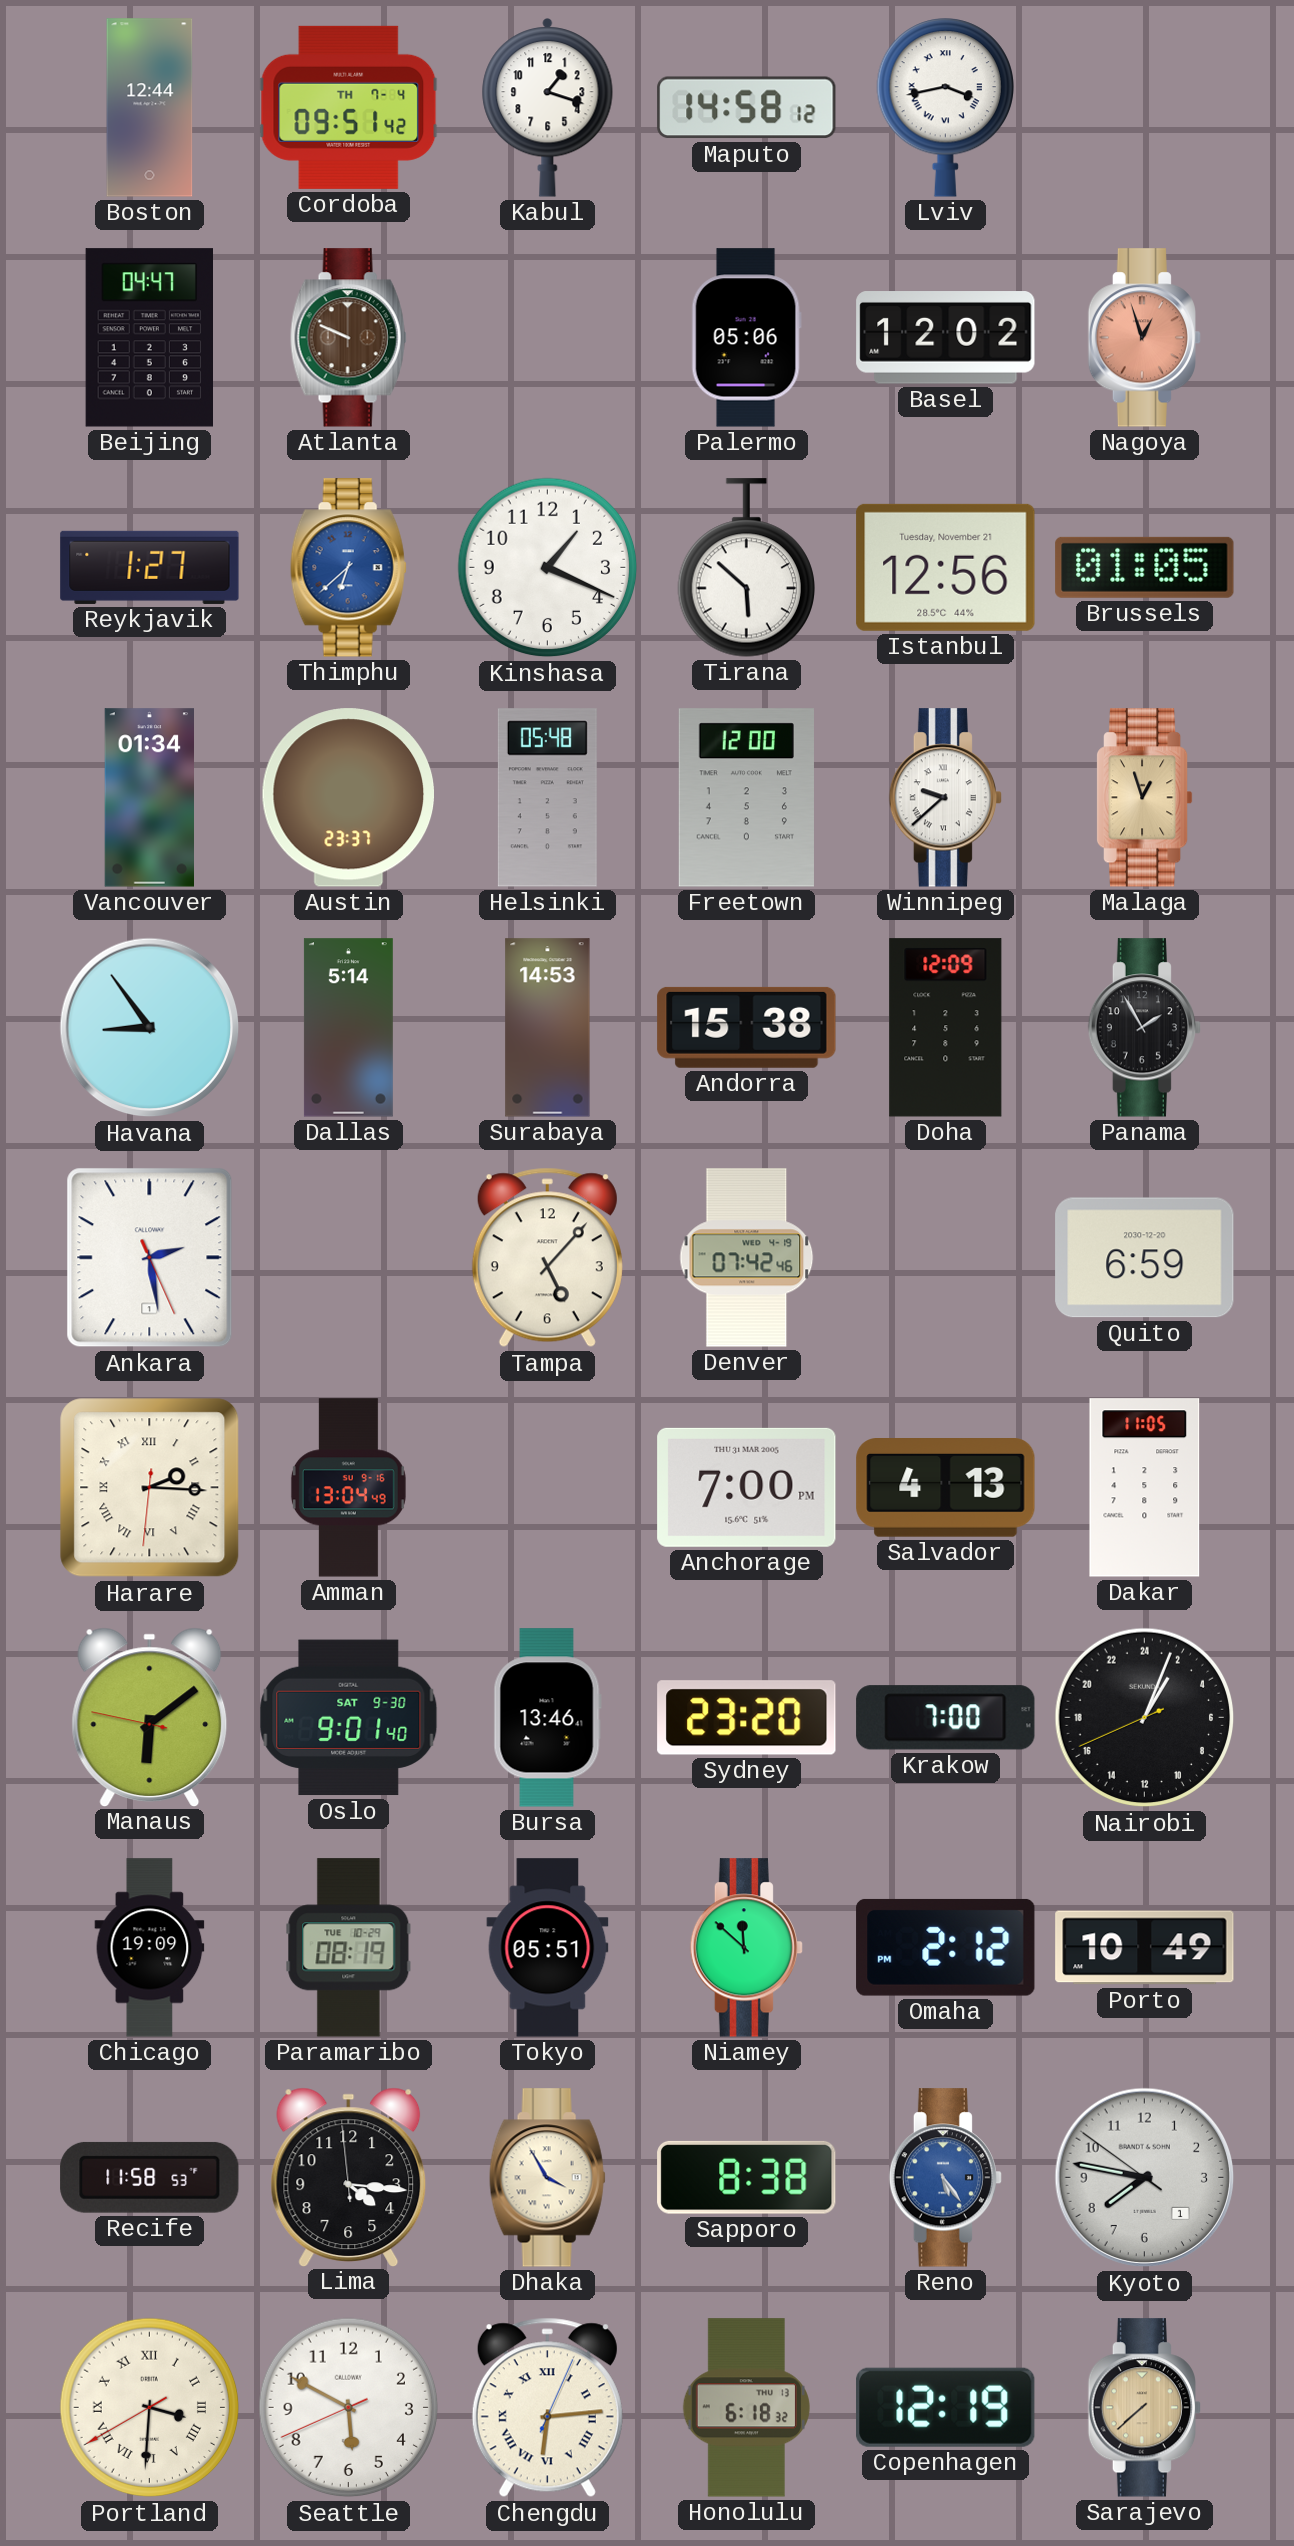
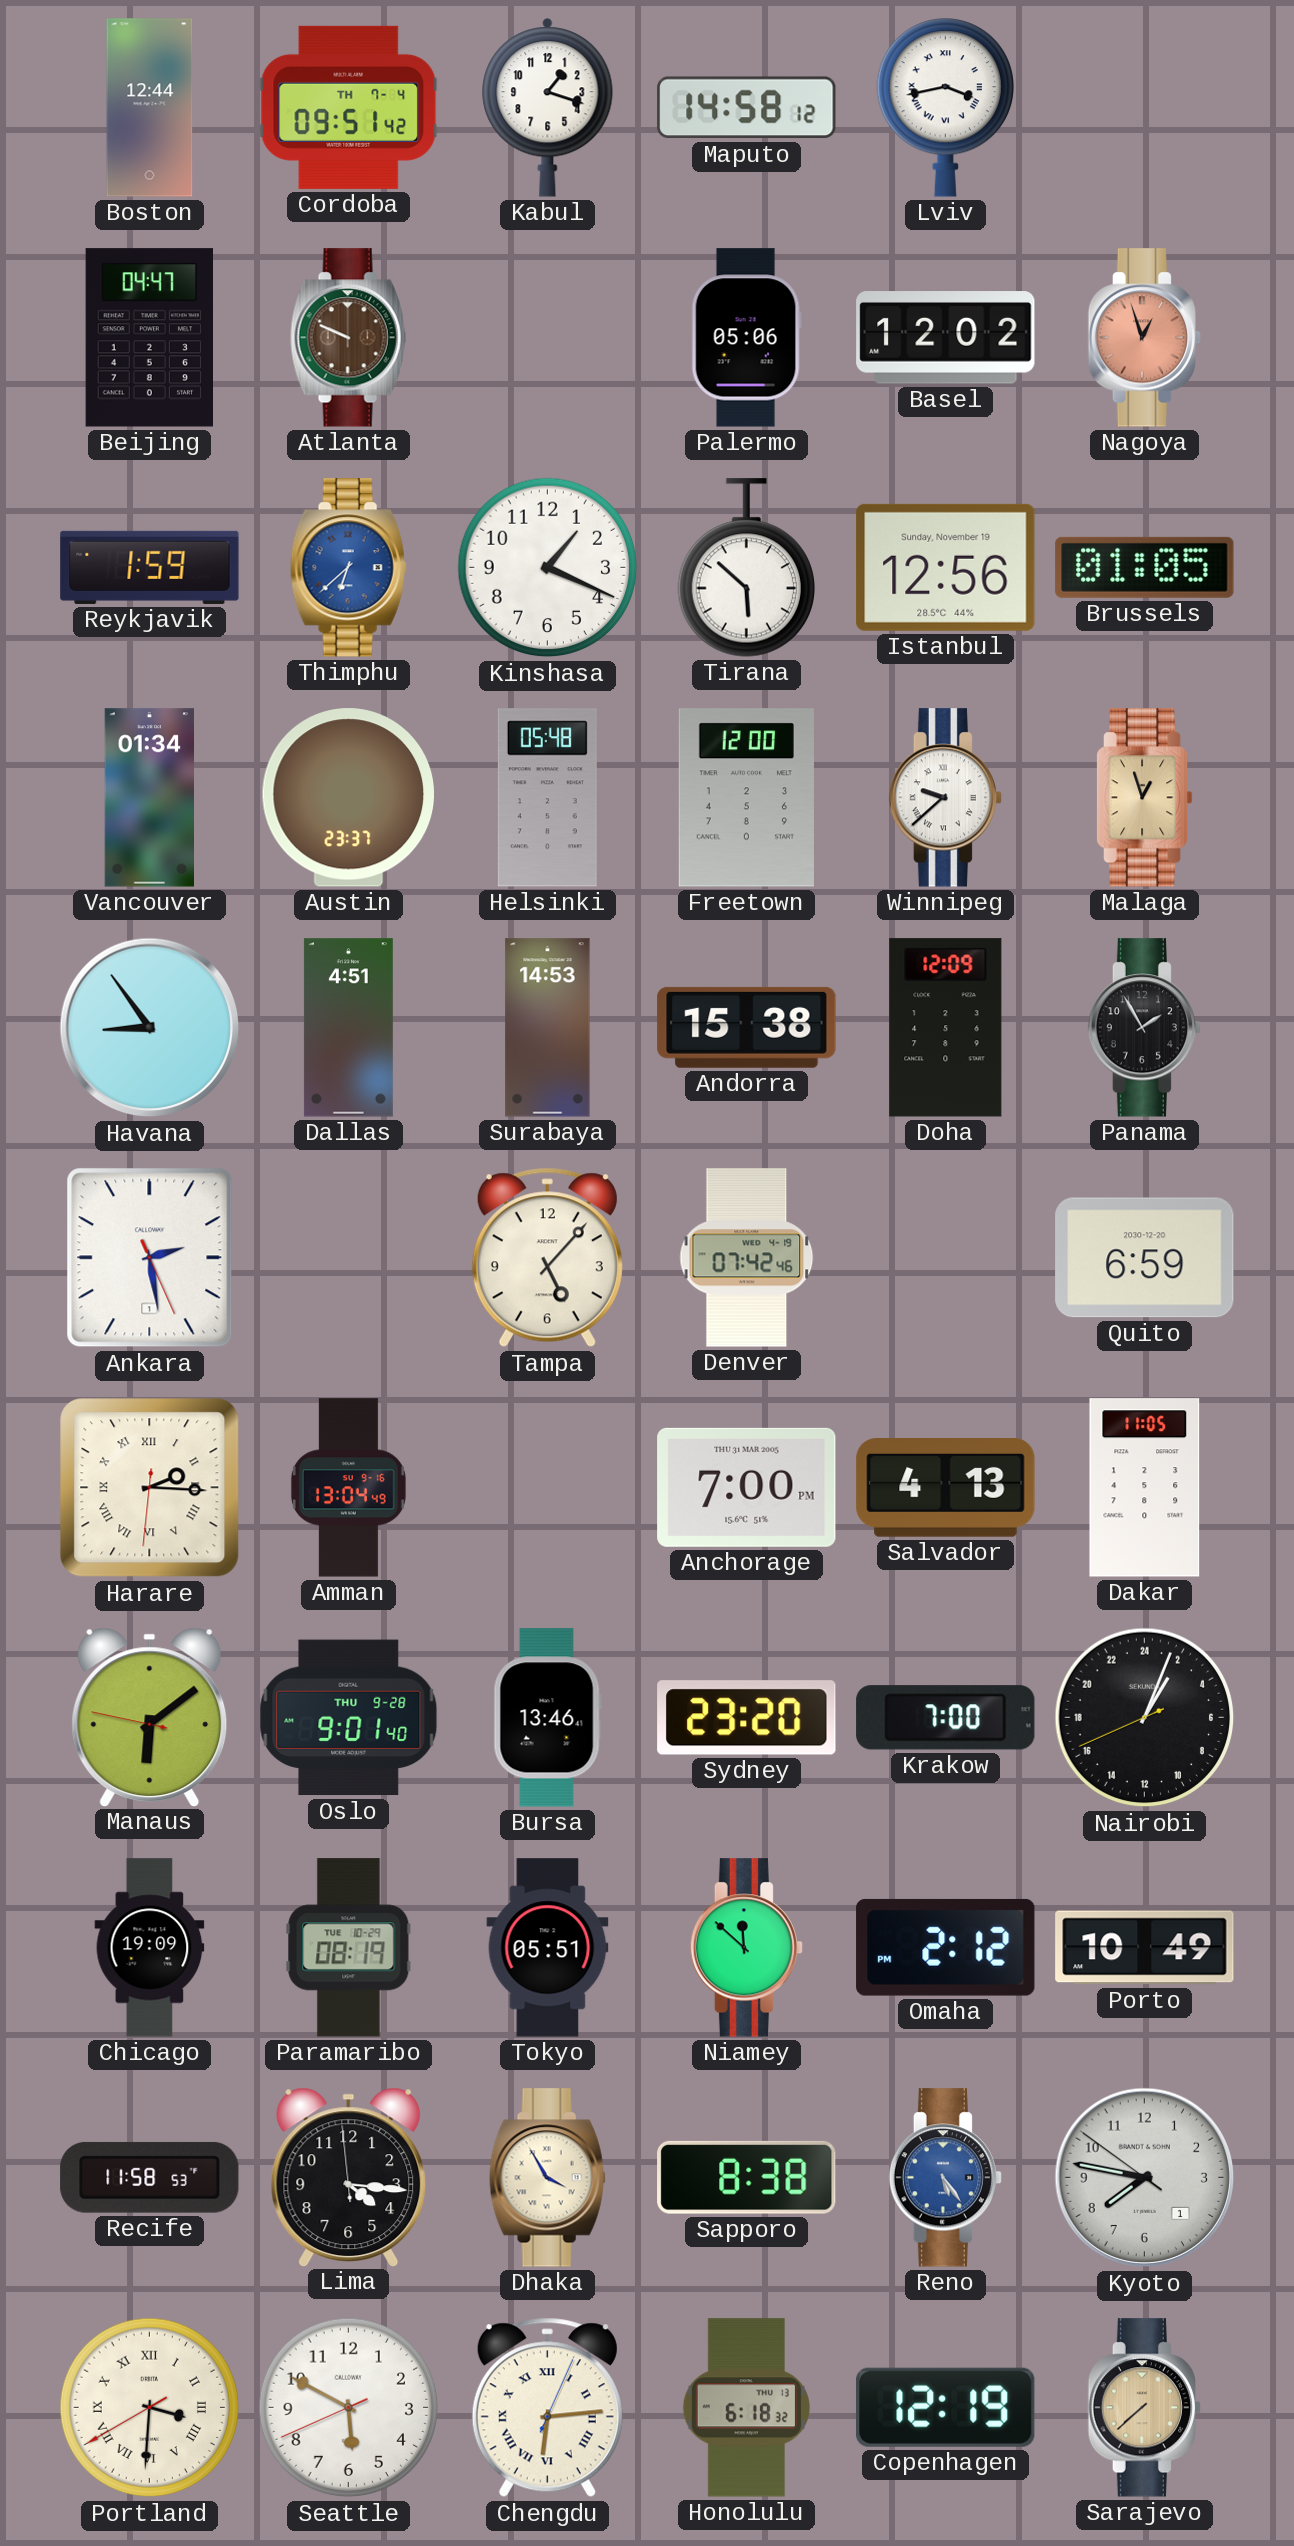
Reykjavik: 1:27 -> 1:59 (150, 567)
Istanbul date: Tuesday, November 21 -> Sunday, November 19 (946, 567)
Dallas: 5:14 -> 4:51 (348, 1028)
Oslo date: SAT 9-30 -> THU 9-28 (349, 1718)
